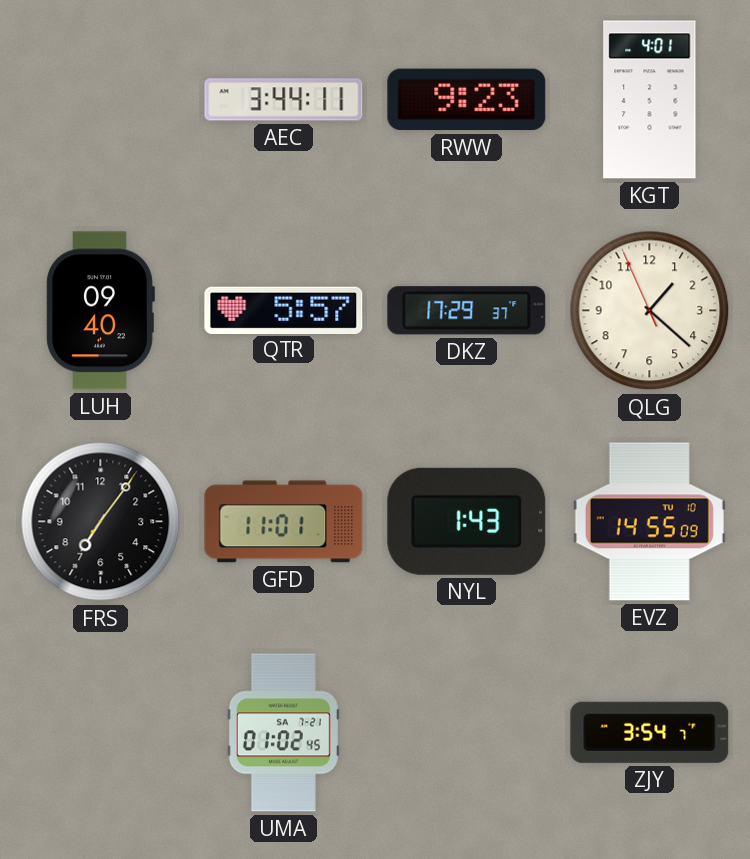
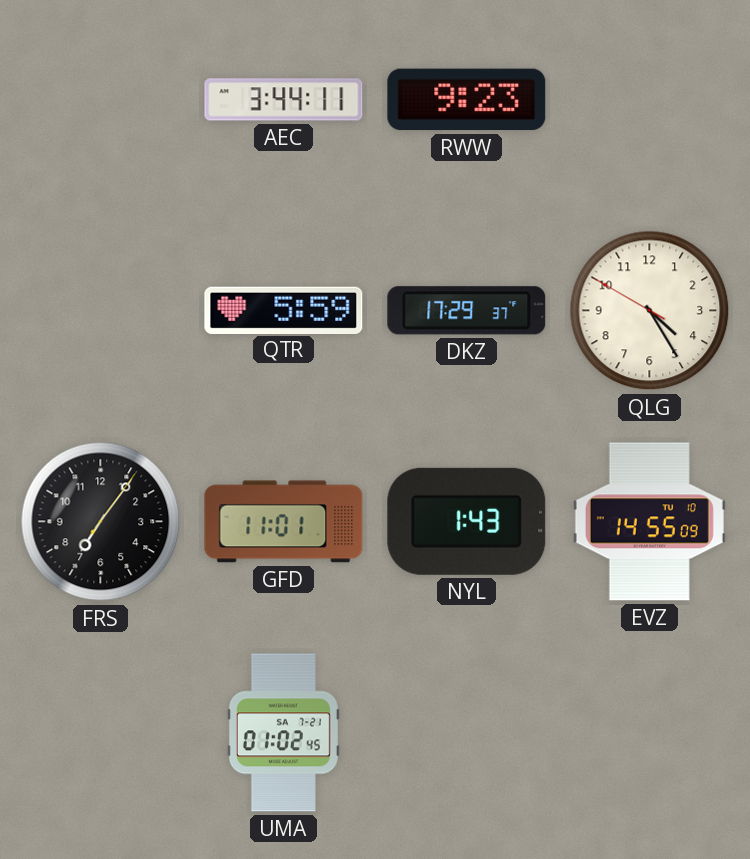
KGT: 4:01 -> none (650, 100)
LUH: 09:40 -> none (100, 311)
QTR: 5:57 -> 5:59 (284, 310)
QLG: 1:21 -> 4:24 (650, 311)
ZJY: 3:54 -> none (650, 732)
